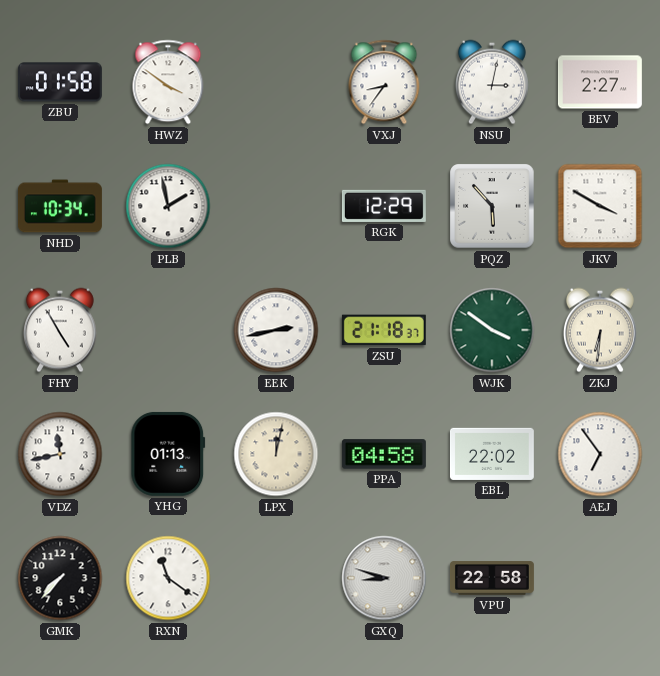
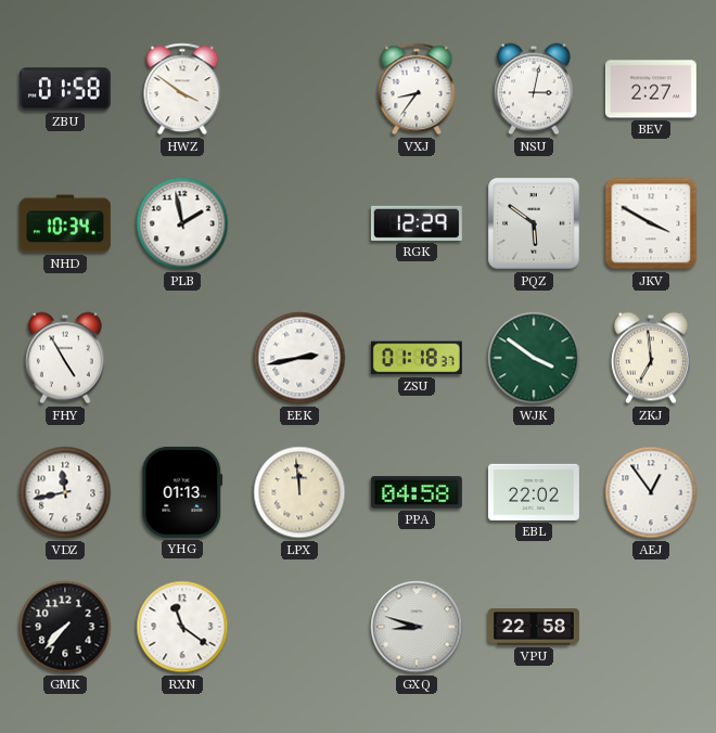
PQZ: 5:53 -> 5:51 (534, 223)
ZSU: 21:18 -> 01:18 (417, 358)
ZKJ: 6:31 -> 6:59 (651, 358)
LPX: 12:02 -> 11:59 (299, 492)
AEJ: 6:54 -> 12:54 (651, 492)
